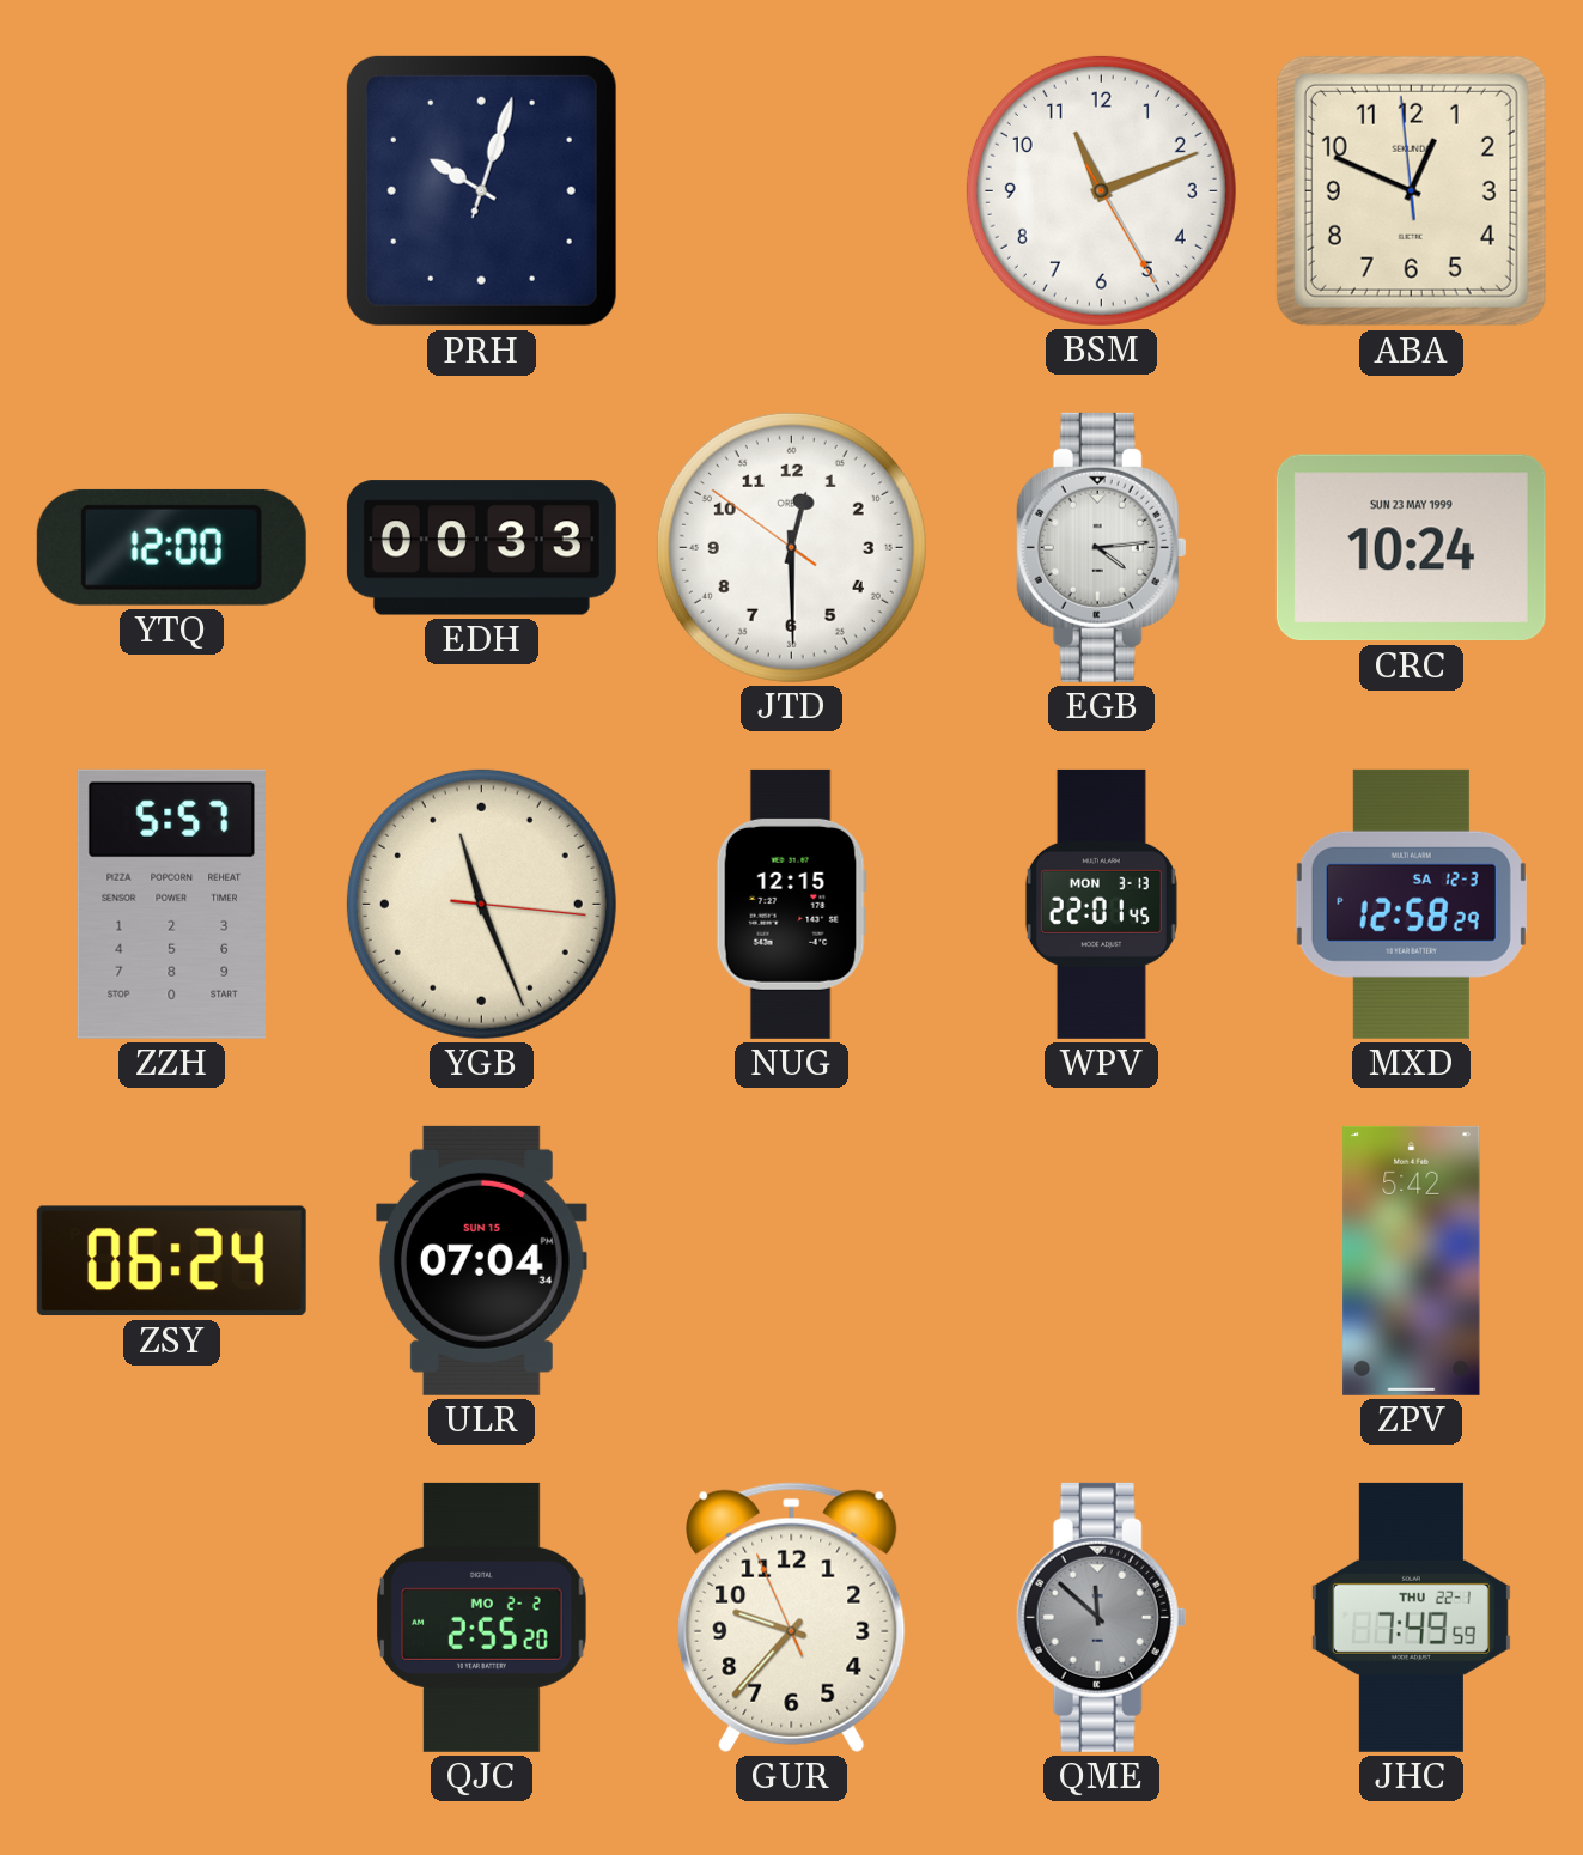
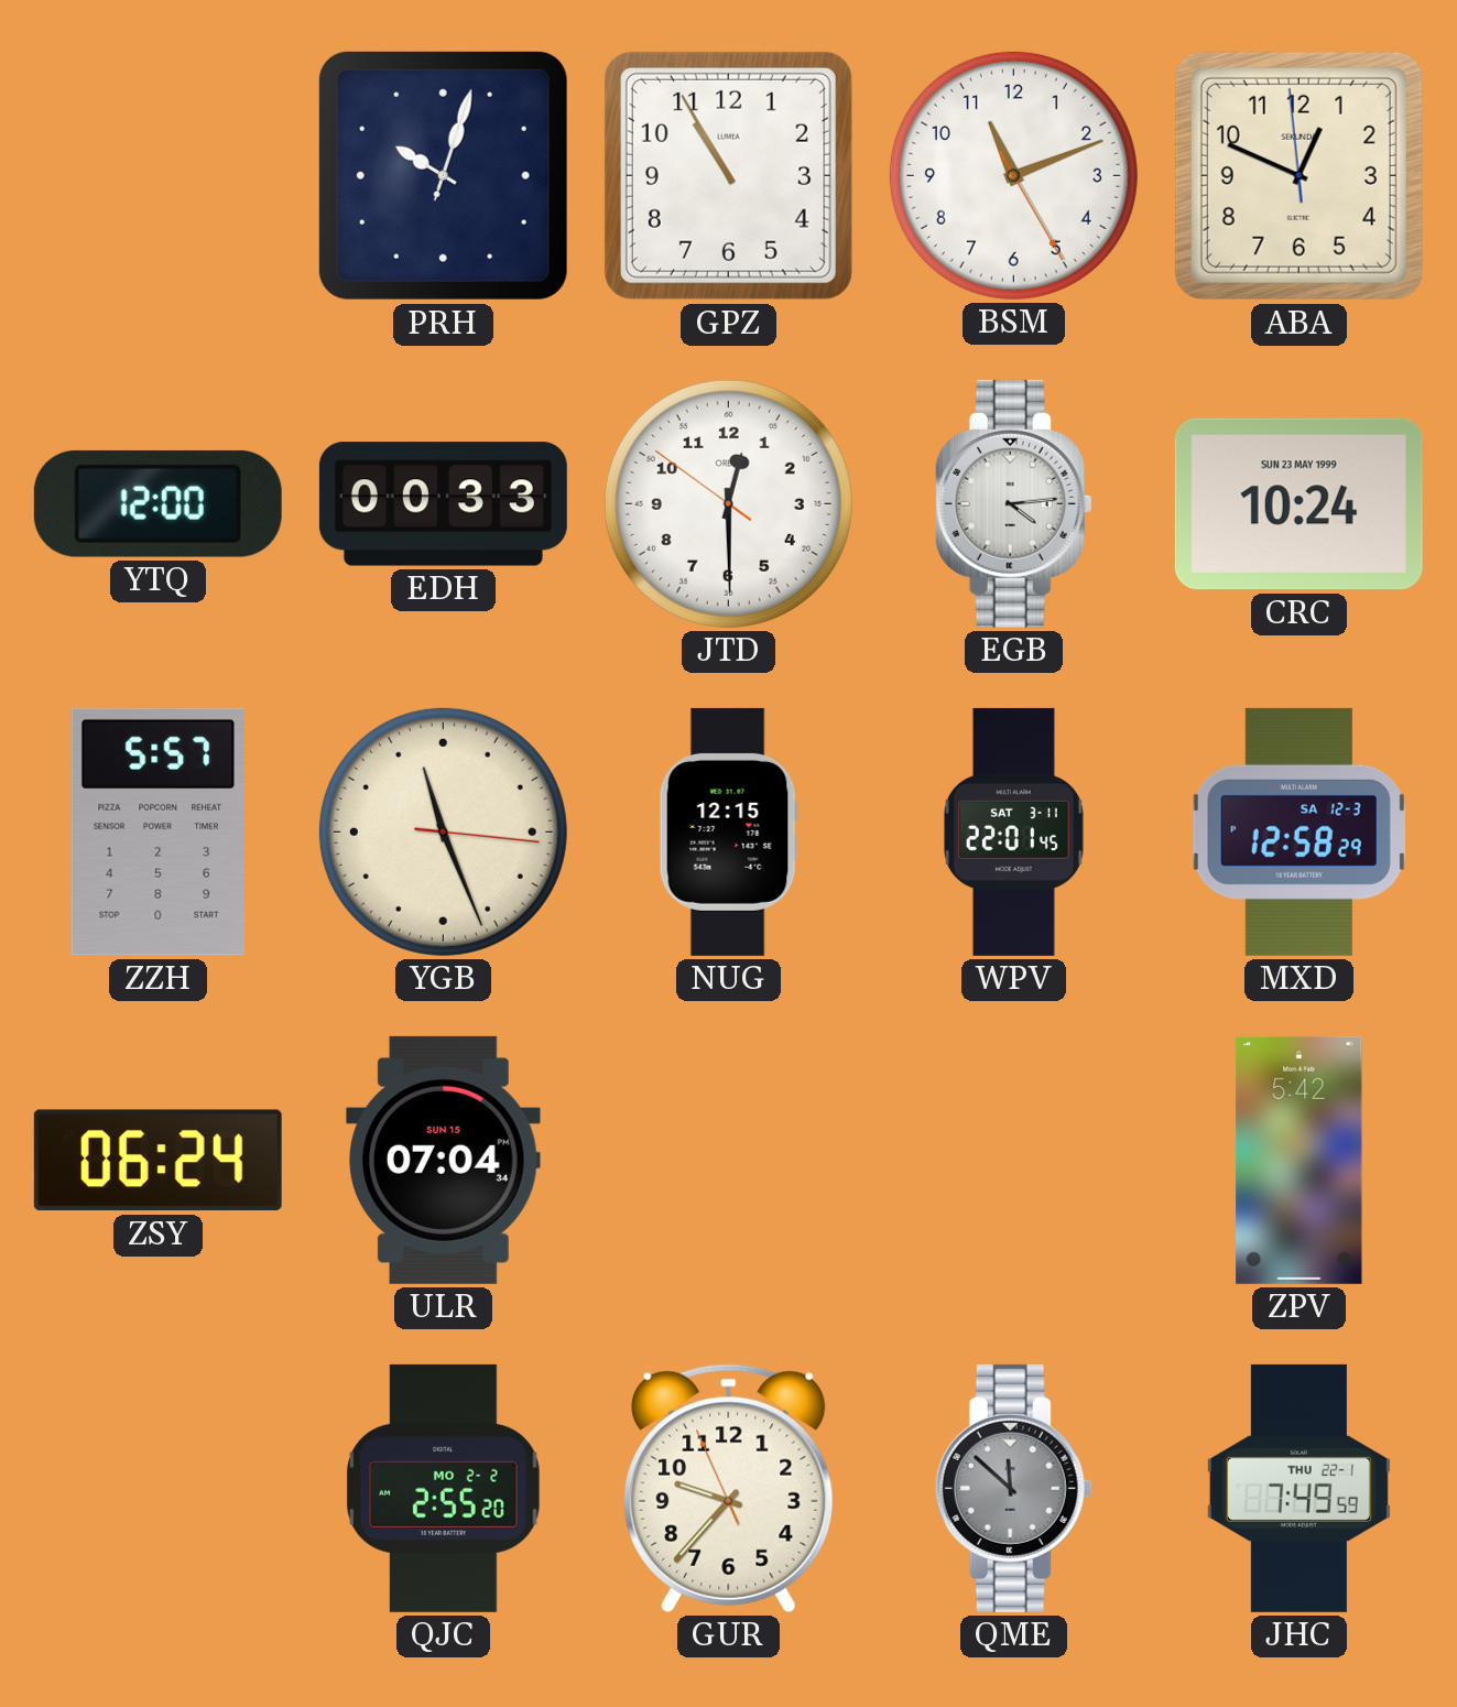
GPZ: none -> 10:55 (728, 175)
WPV date: MON 3-13 -> SAT 3-11 (1013, 831)
